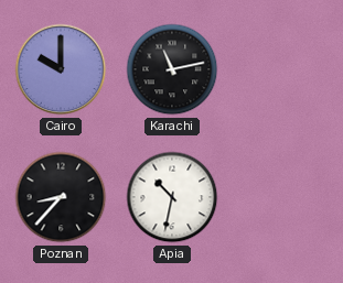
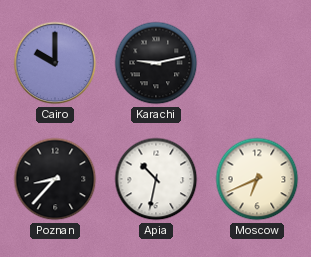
Karachi: 11:13 -> 9:13 (156, 63)
Moscow: none -> 6:41 (257, 179)
